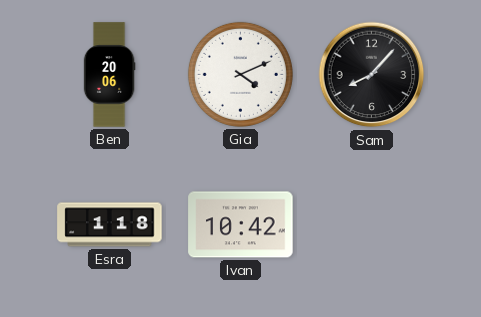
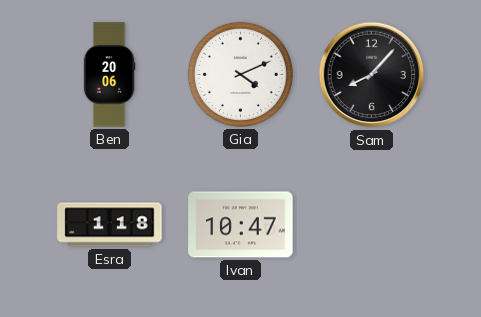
Ivan: 10:42 -> 10:47 (241, 225)
